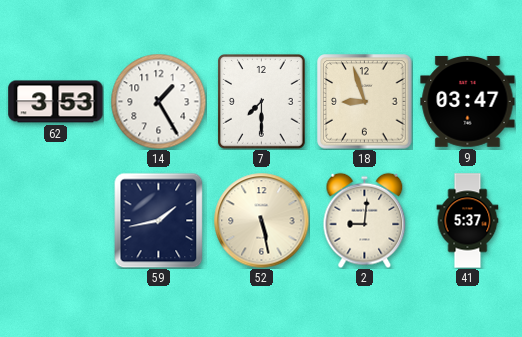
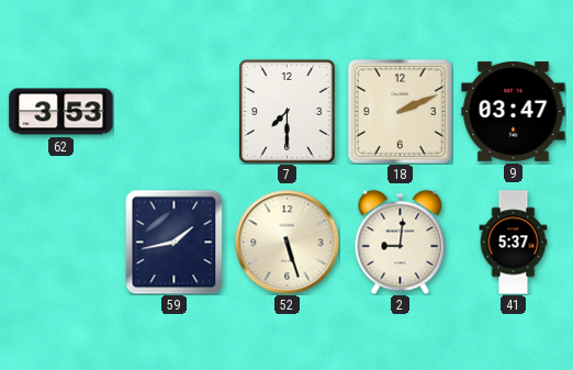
14: 1:25 -> none (158, 101)
18: 8:57 -> 2:11 (401, 112)
52: 5:28 -> 5:27 (286, 242)
